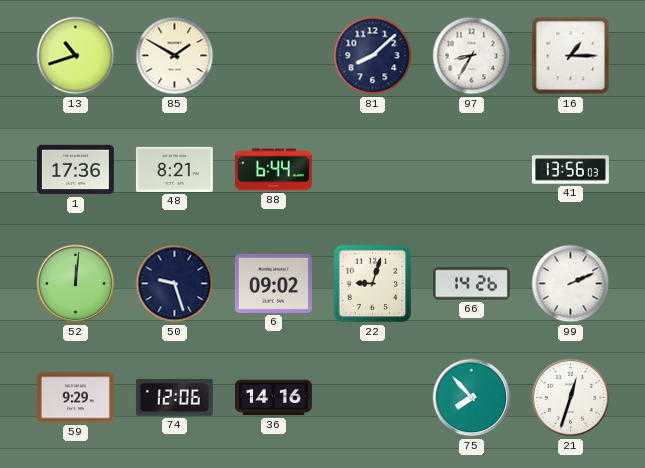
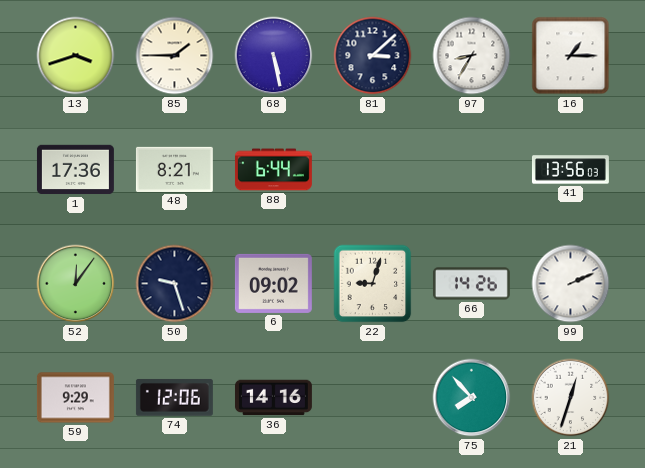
13: 10:42 -> 3:42 (76, 56)
85: 1:50 -> 1:45 (175, 56)
68: none -> 5:28 (274, 56)
81: 8:08 -> 3:08 (373, 56)
52: 12:01 -> 12:06 (76, 284)
